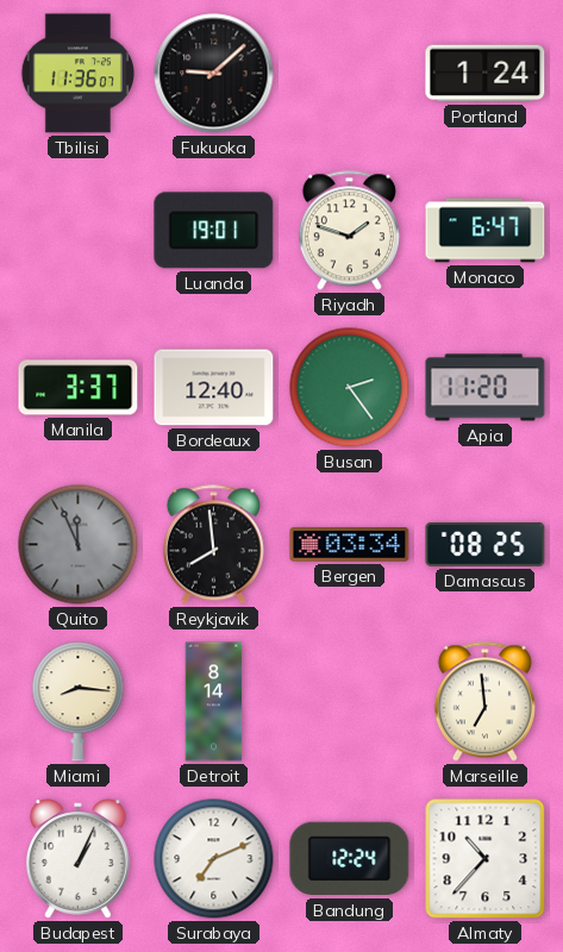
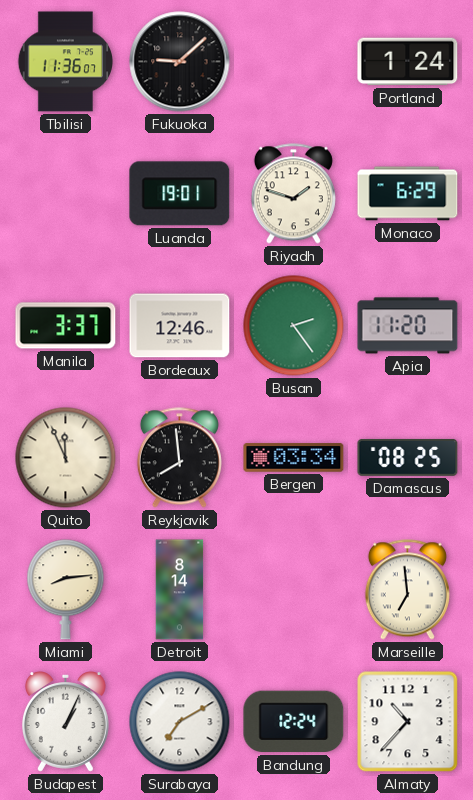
Monaco: 6:47 -> 6:29 (408, 194)
Bordeaux: 12:40 -> 12:46 (180, 326)
Quito dial: grey -> cream (66, 458)
Miami: 8:16 -> 8:14 (66, 590)
Surabaya: 7:11 -> 7:10 (180, 722)
